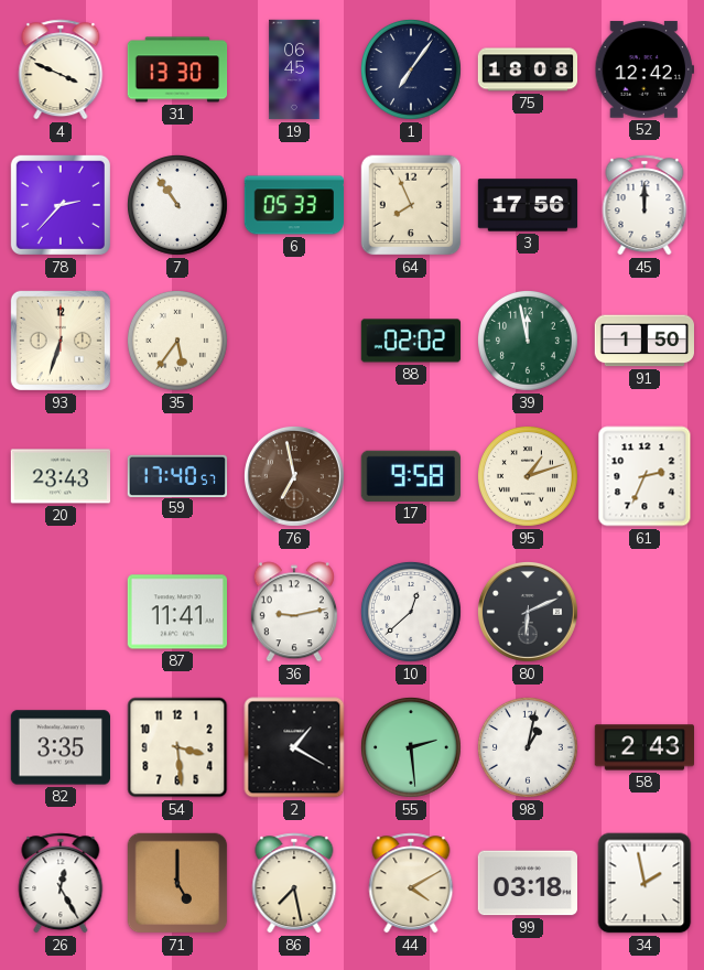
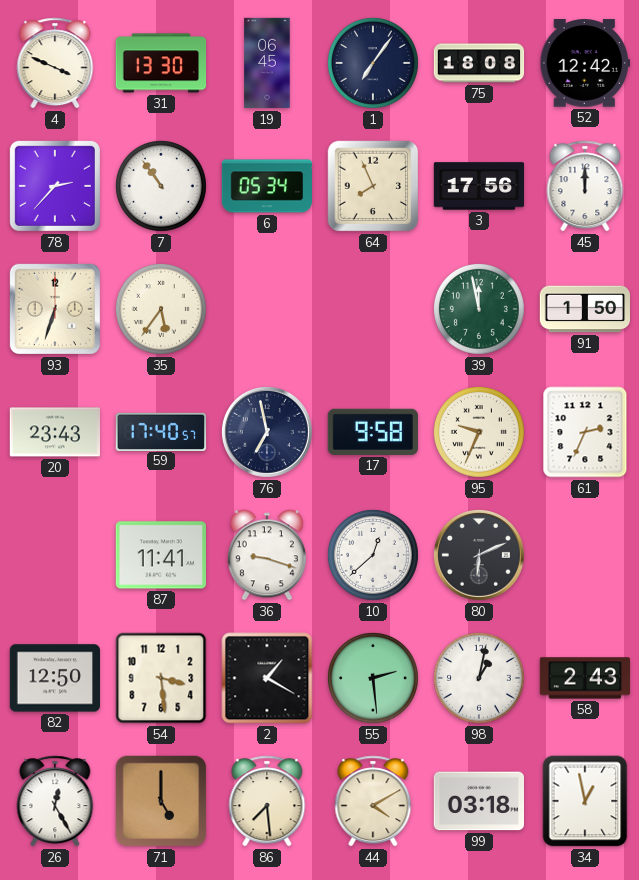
6: 05:33 -> 05:34 (266, 186)
88: 02:02 -> none (410, 341)
76 dial: brown -> navy (267, 432)
95: 1:12 -> 9:34 (479, 432)
36: 9:13 -> 9:18 (267, 555)
82: 3:35 -> 12:50 (54, 678)
86: 7:28 -> 7:29 (267, 801)
34: 1:58 -> 12:58 (585, 801)
